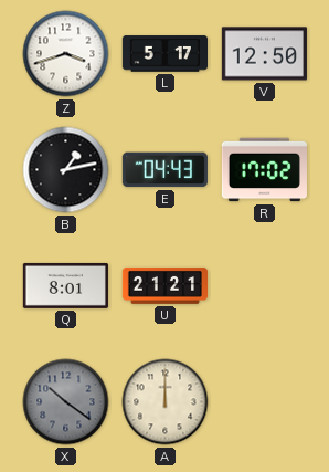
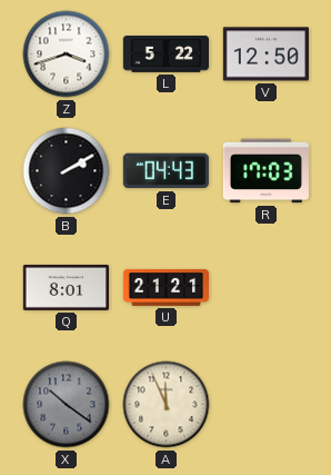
L: 5:17 -> 5:22 (165, 55)
B: 1:13 -> 2:10 (67, 171)
R: 17:02 -> 17:03 (265, 171)
A: 12:00 -> 11:56 (167, 405)
